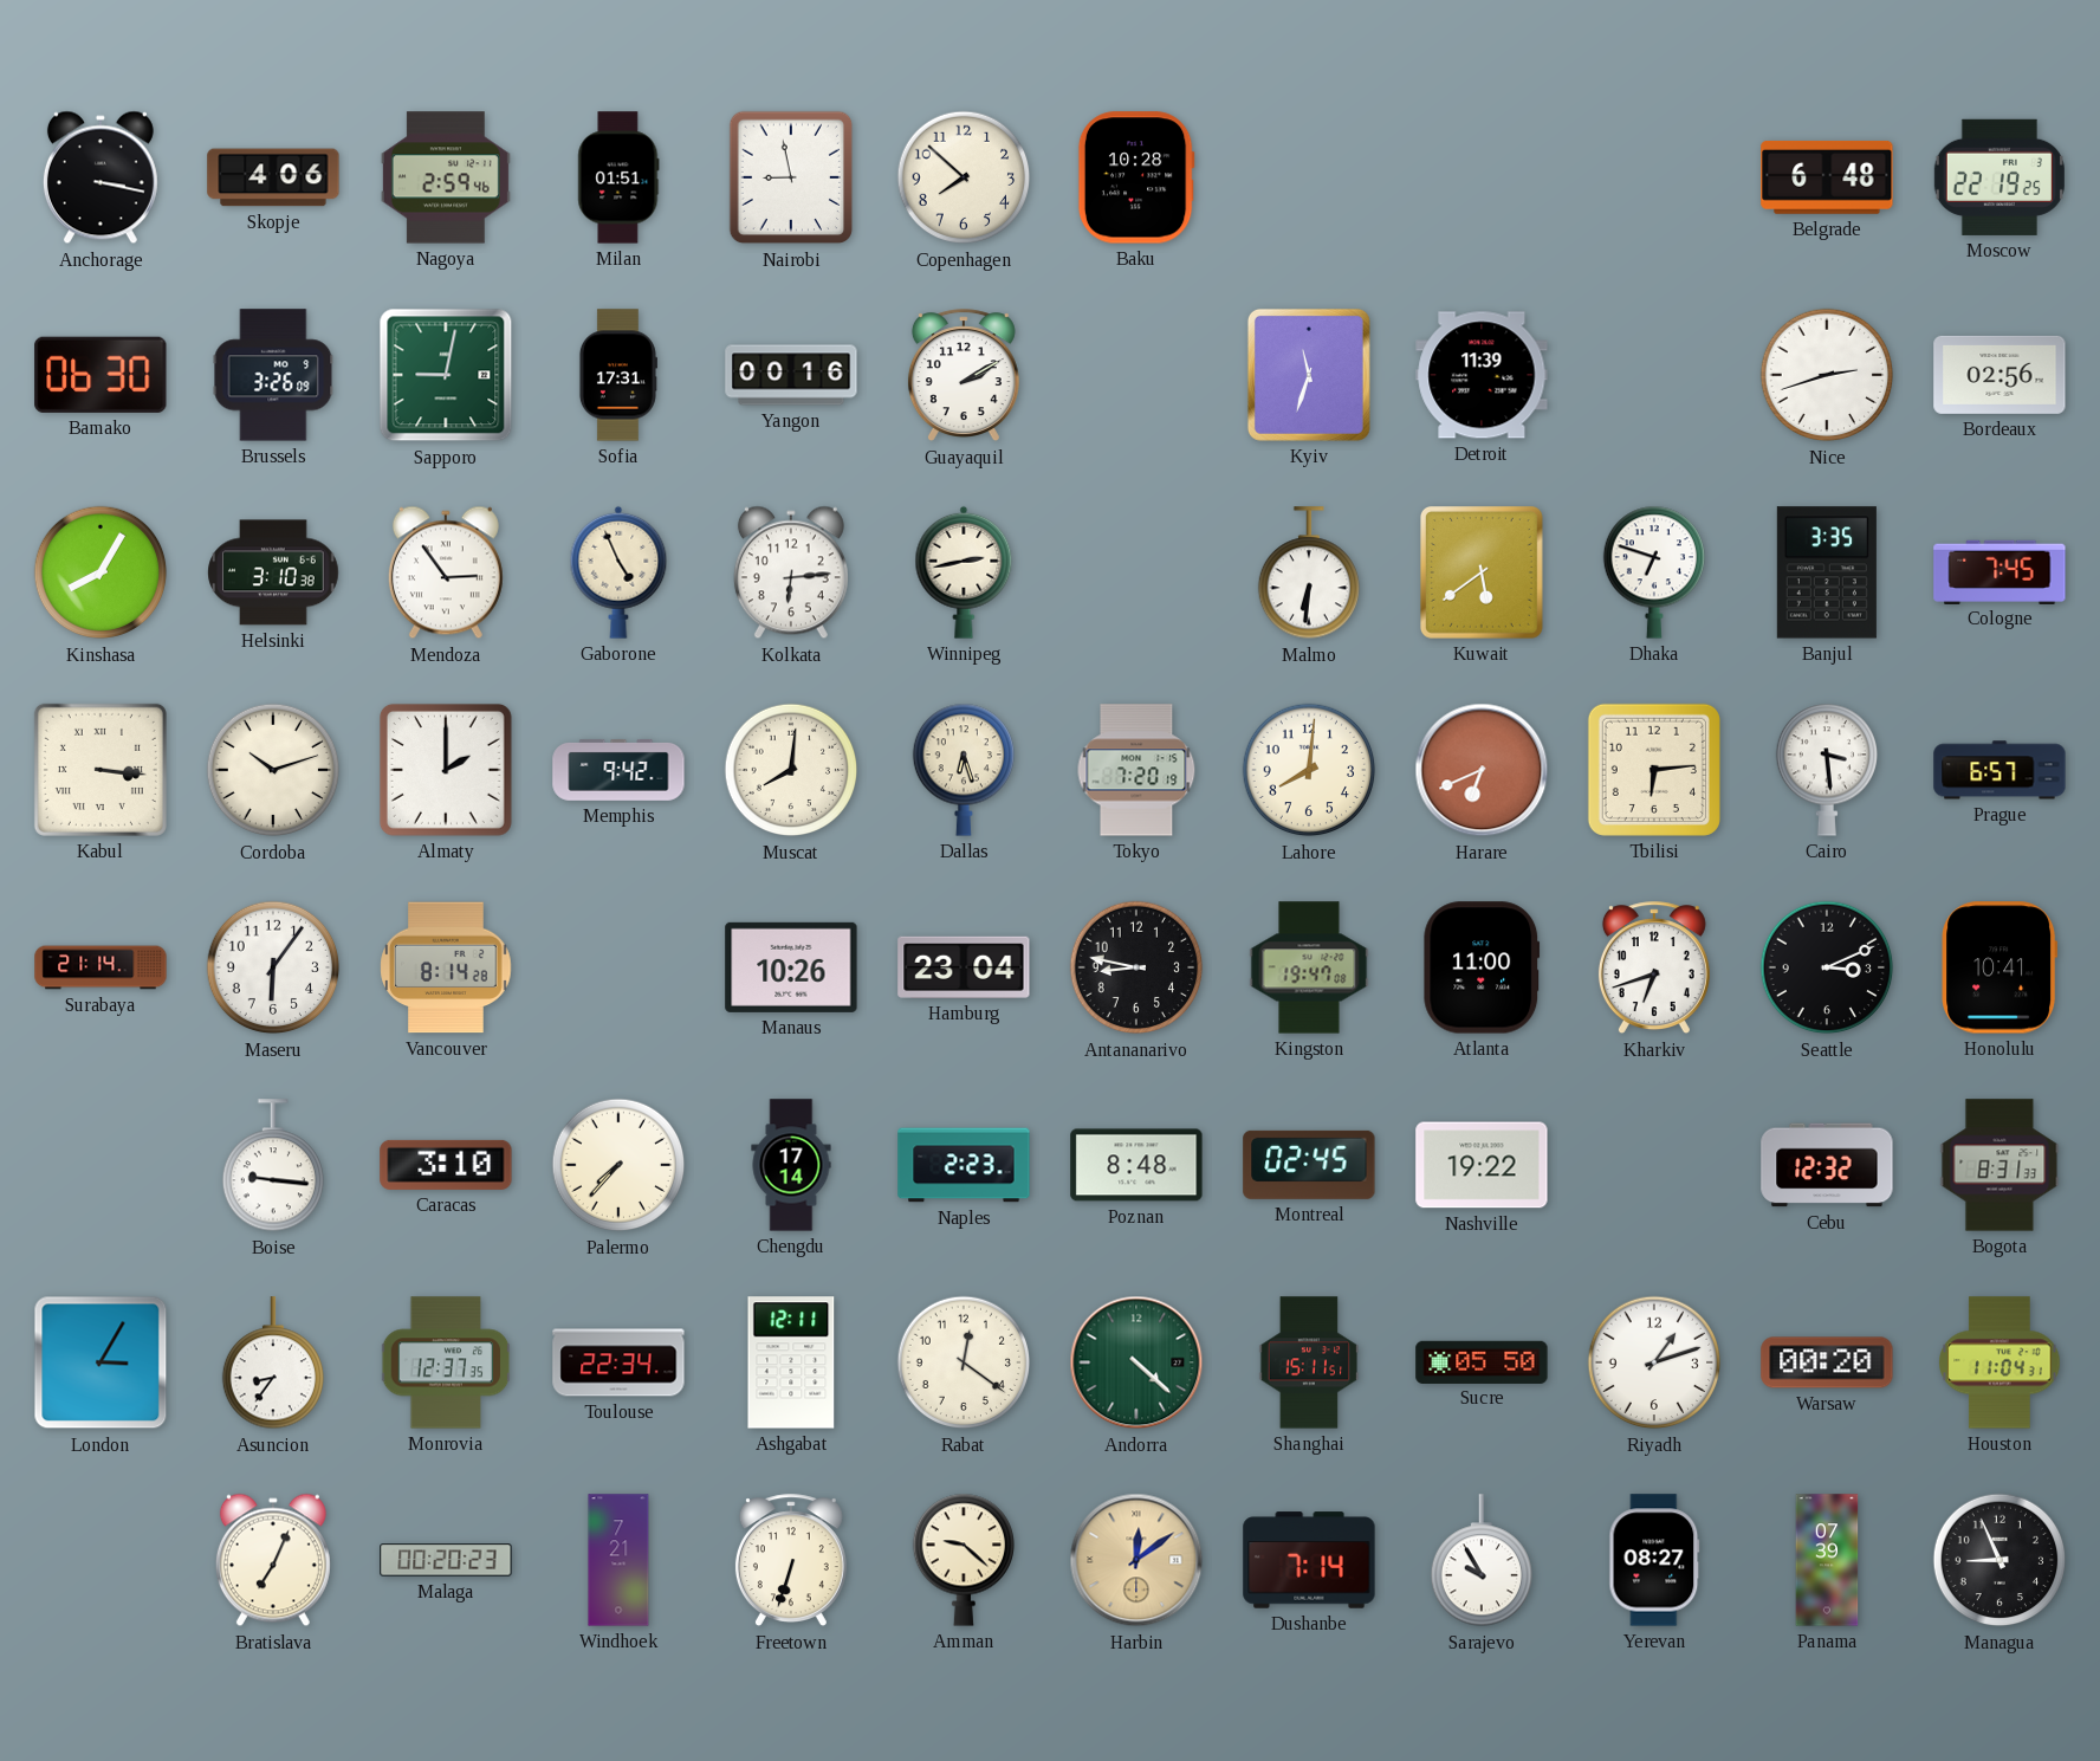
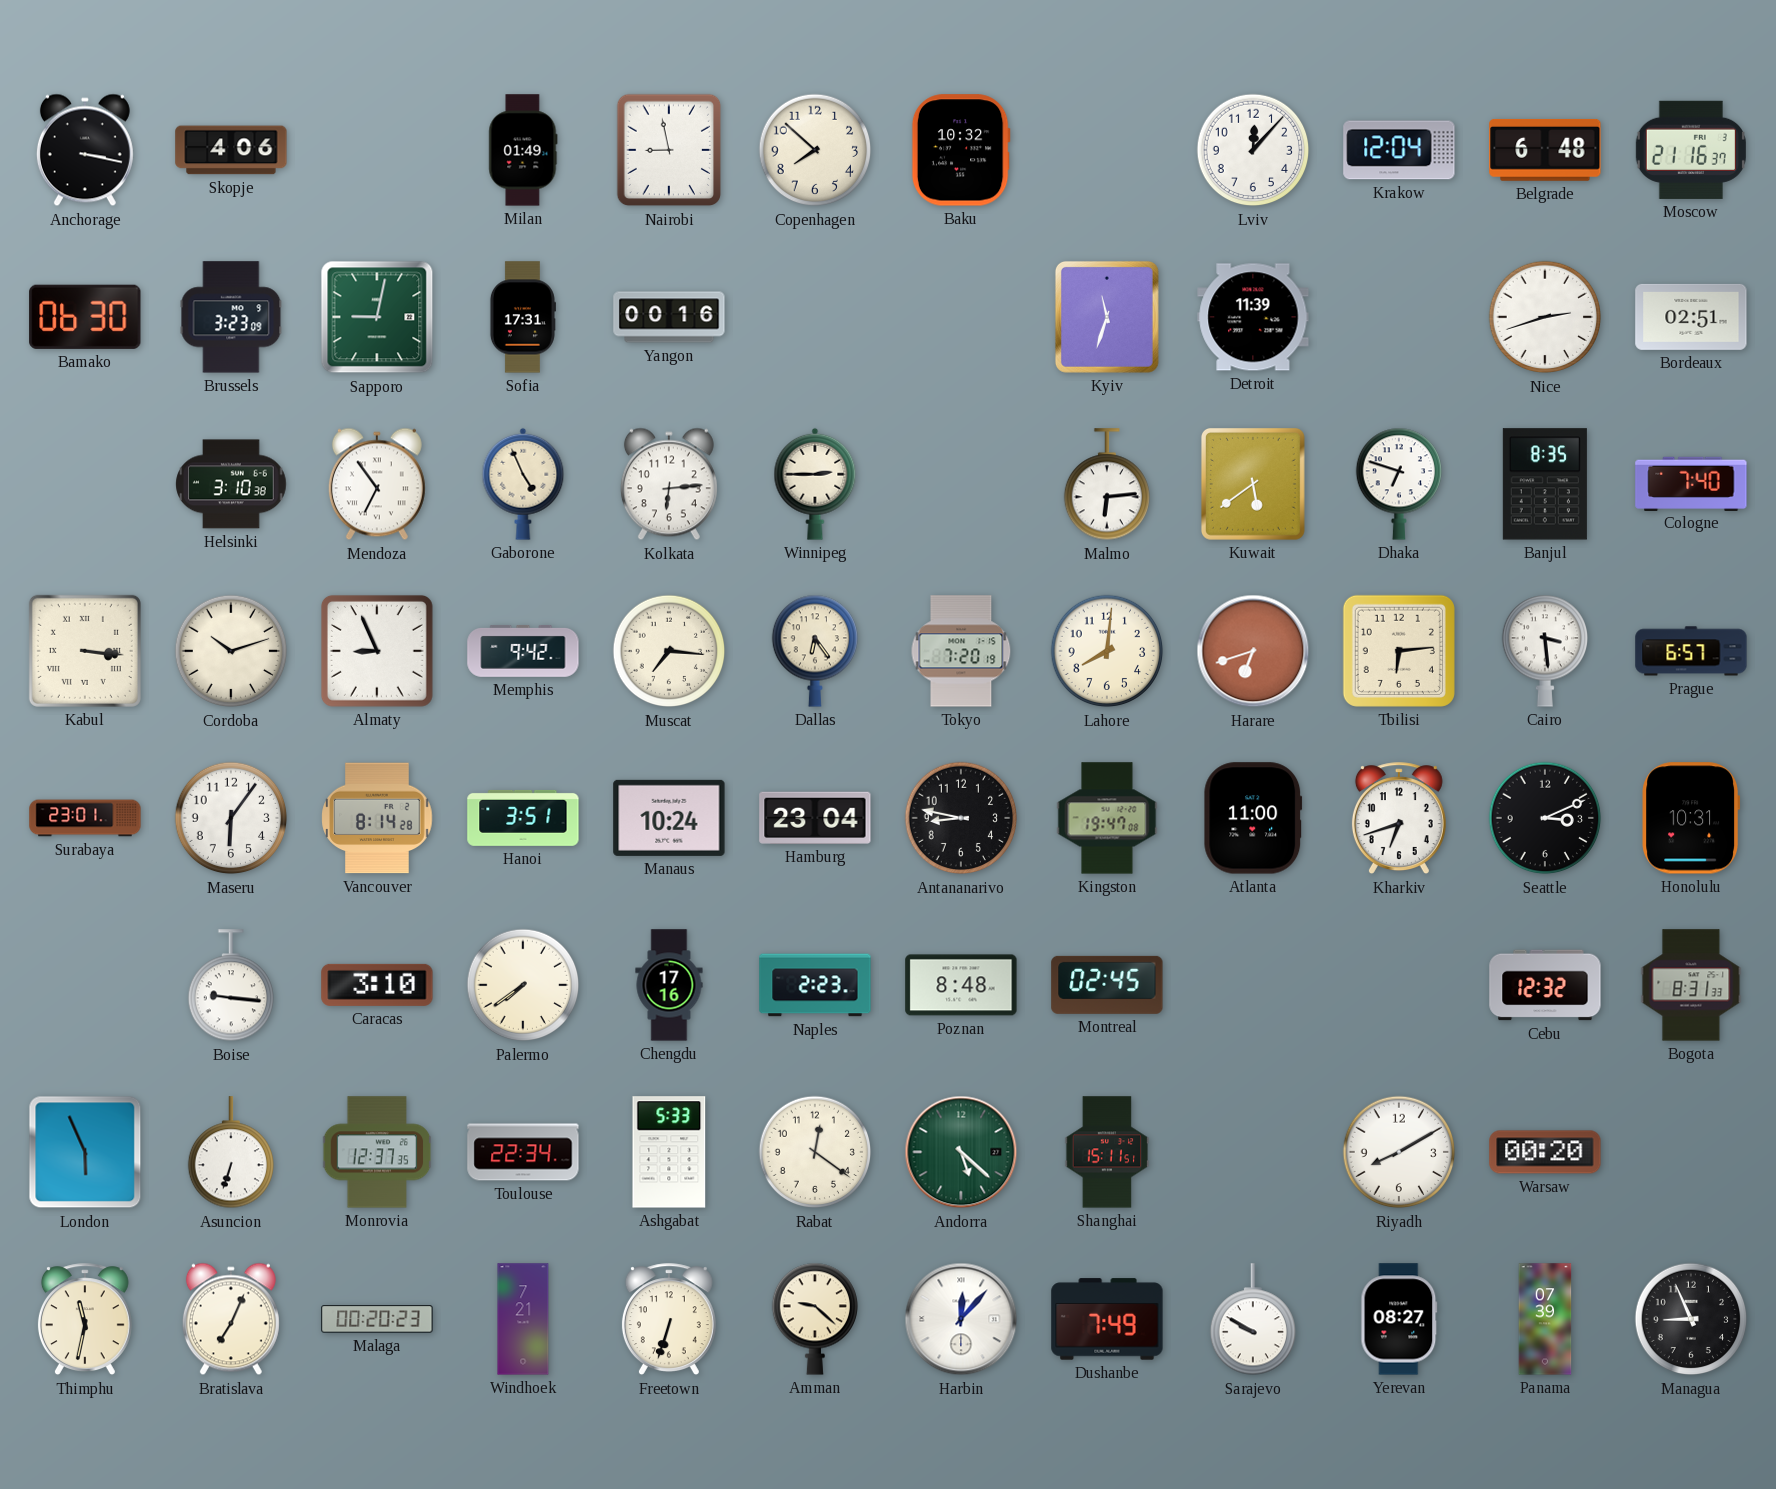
Nagoya: 2:59 -> none (446, 177)
Milan: 01:51 -> 01:49 (523, 150)
Baku: 10:28 -> 10:32 (961, 150)
Lviv: none -> 12:07 (1253, 150)
Krakow: none -> 12:04 (1399, 150)
Moscow: 22:19 -> 21:16 (1691, 150)
Brussels: 3:26 -> 3:23 (231, 317)
Guayaquil: 2:10 -> none (964, 376)
Bordeaux: 02:56 -> 02:51 (1691, 317)
Kinshasa: 8:05 -> none (101, 572)
Mendoza: 2:54 -> 6:54 (377, 484)
Winnipeg: 2:43 -> 2:45 (815, 484)
Malmo: 6:31 -> 6:14 (1106, 485)
Banjul: 3:35 -> 8:35 (1545, 484)
Cologne: 7:45 -> 7:40 (1691, 483)
Almaty: 2:00 -> 8:56 (377, 651)
Muscat: 8:01 -> 7:16 (669, 651)
Dallas: 6:27 -> 6:24 (814, 651)
Harare: 6:41 -> 6:42 (1253, 651)
Surabaya: 21:14 -> 23:01 (85, 818)
Hanoi: none -> 3:51 (523, 818)
Manaus: 10:26 -> 10:24 (669, 818)
Honolulu: 10:41 -> 10:31 (1691, 818)
Palermo: 7:37 -> 7:39 (523, 985)
Chengdu: 17:14 -> 17:16 (669, 985)
Nashville: 19:22 -> none (1482, 1165)
London: 3:05 -> 5:56 (85, 1152)
Asuncion: 8:36 -> 6:33 (230, 1153)
Ashgabat: 12:11 -> 5:33 (669, 1152)
Andorra: 4:22 -> 5:22 (961, 1152)
Sucre: 05:50 -> none (1482, 1361)
Riyadh: 1:12 -> 8:10 (1399, 1152)
Houston: 11:04 -> none (1999, 1362)
Thimphu: none -> 11:32 (85, 1320)
Harbin: 12:09 -> 12:07 (961, 1319)
Harbin dial: champagne -> white (961, 1319)
Dushanbe: 7:14 -> 7:49 (1107, 1319)
Sarajevo: 9:55 -> 9:50 (1252, 1320)
